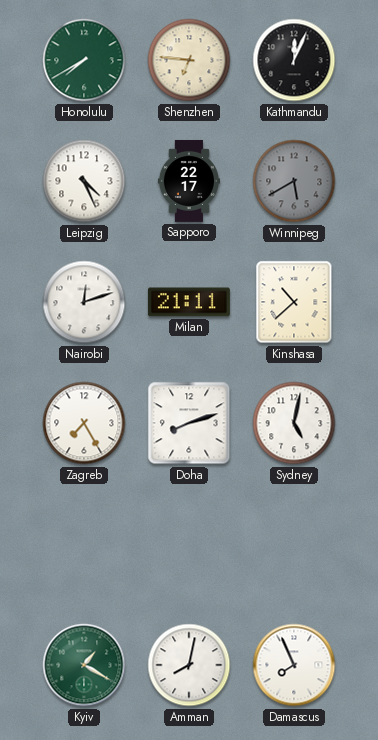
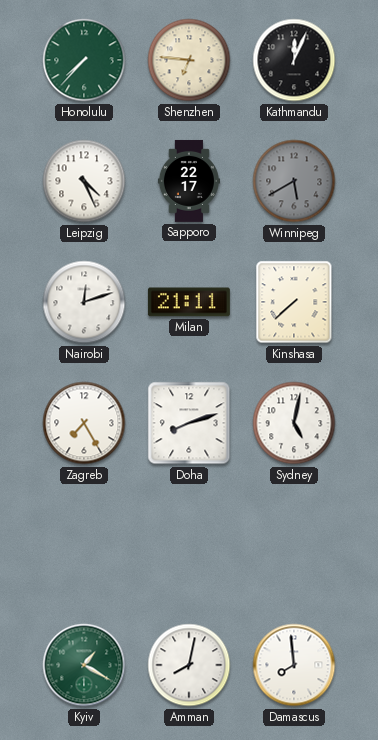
Honolulu: 7:40 -> 7:37 (84, 60)
Kinshasa: 10:38 -> 7:38 (294, 302)
Damascus: 7:56 -> 7:59 (294, 665)
